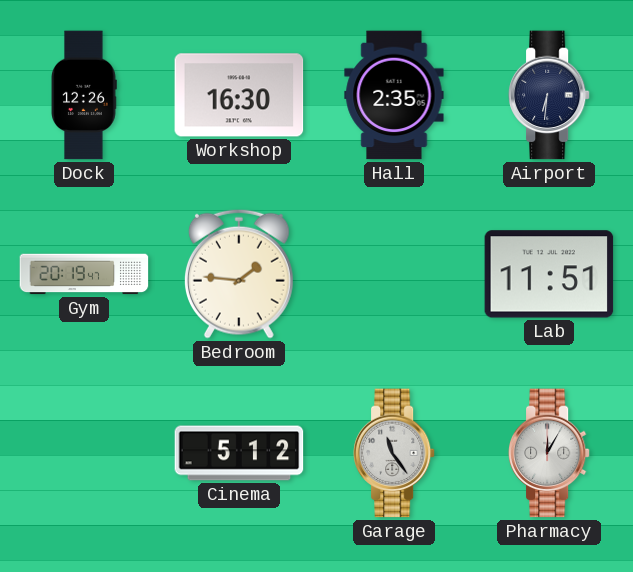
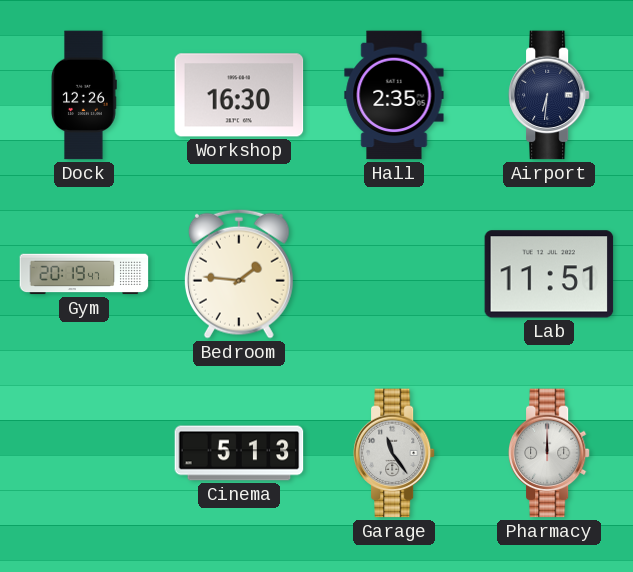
Cinema: 5:12 -> 5:13 (239, 453)
Pharmacy: 12:05 -> 12:00 (549, 453)
